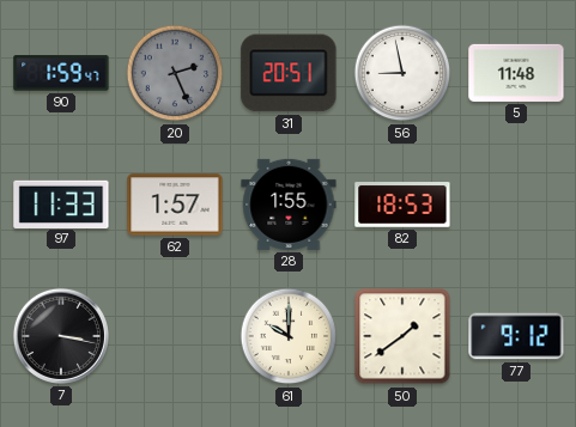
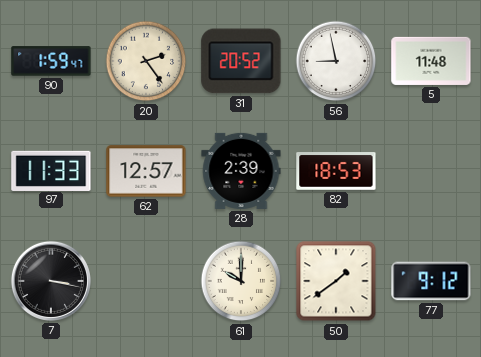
20: 2:26 -> 2:24 (146, 61)
20 dial: grey -> cream (146, 61)
31: 20:51 -> 20:52 (241, 61)
62: 1:57 -> 12:57 (146, 171)
28: 1:55 -> 2:39 (241, 171)
